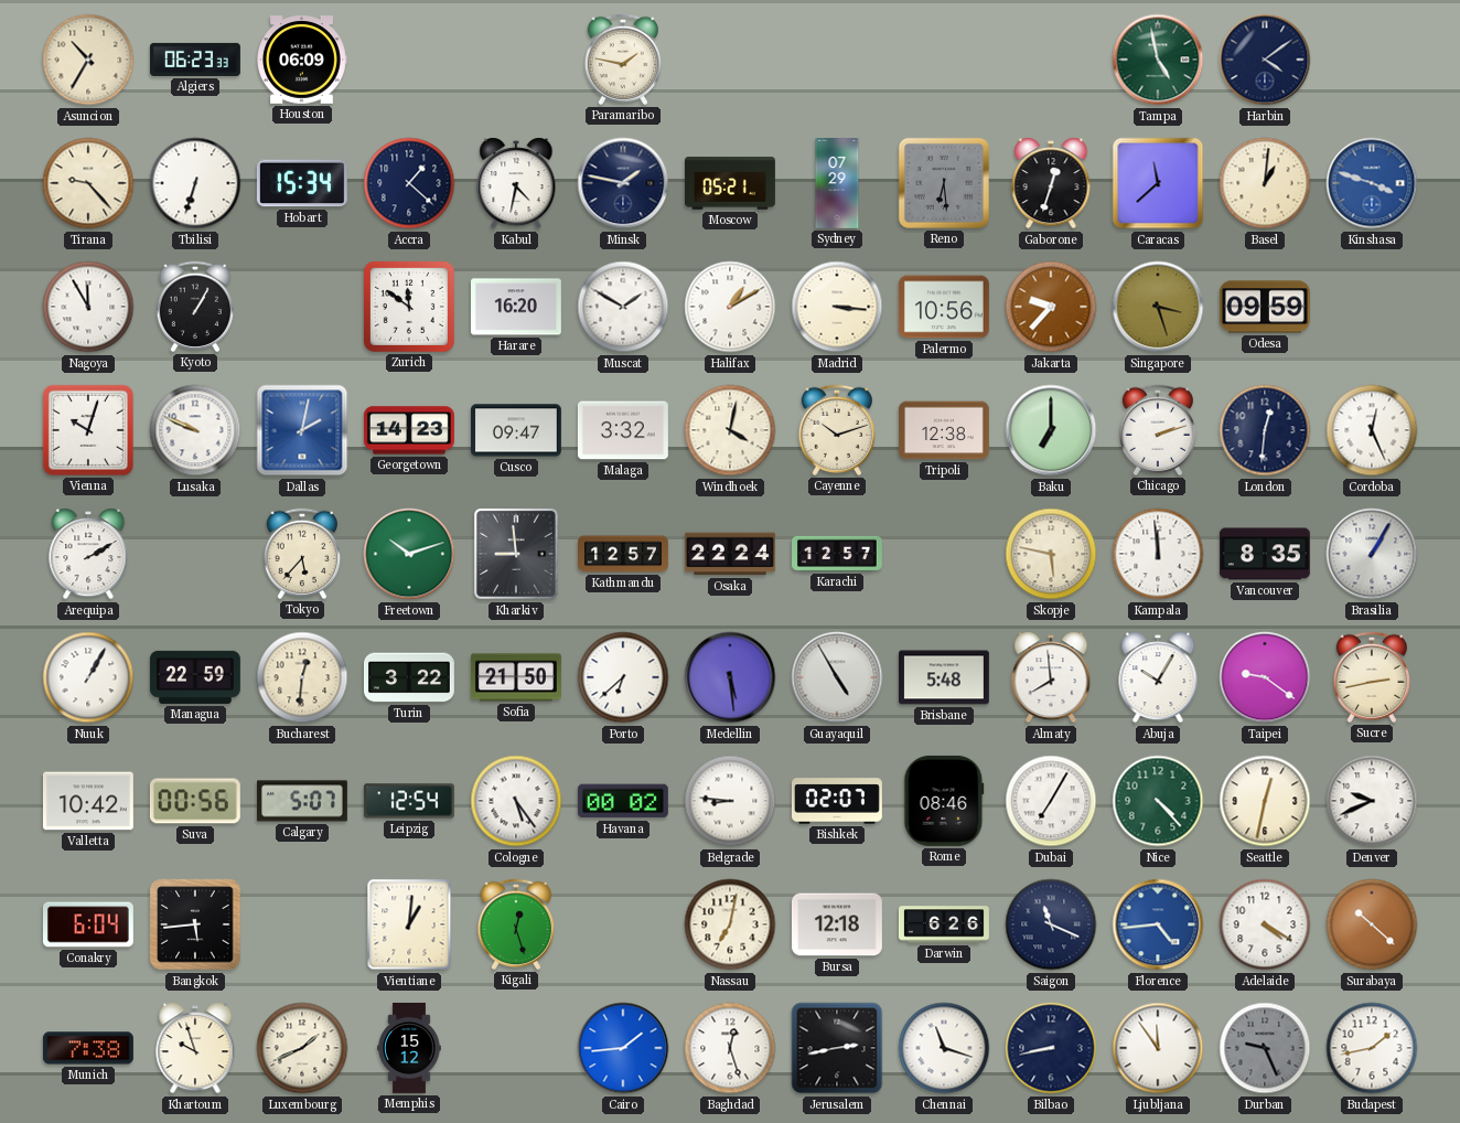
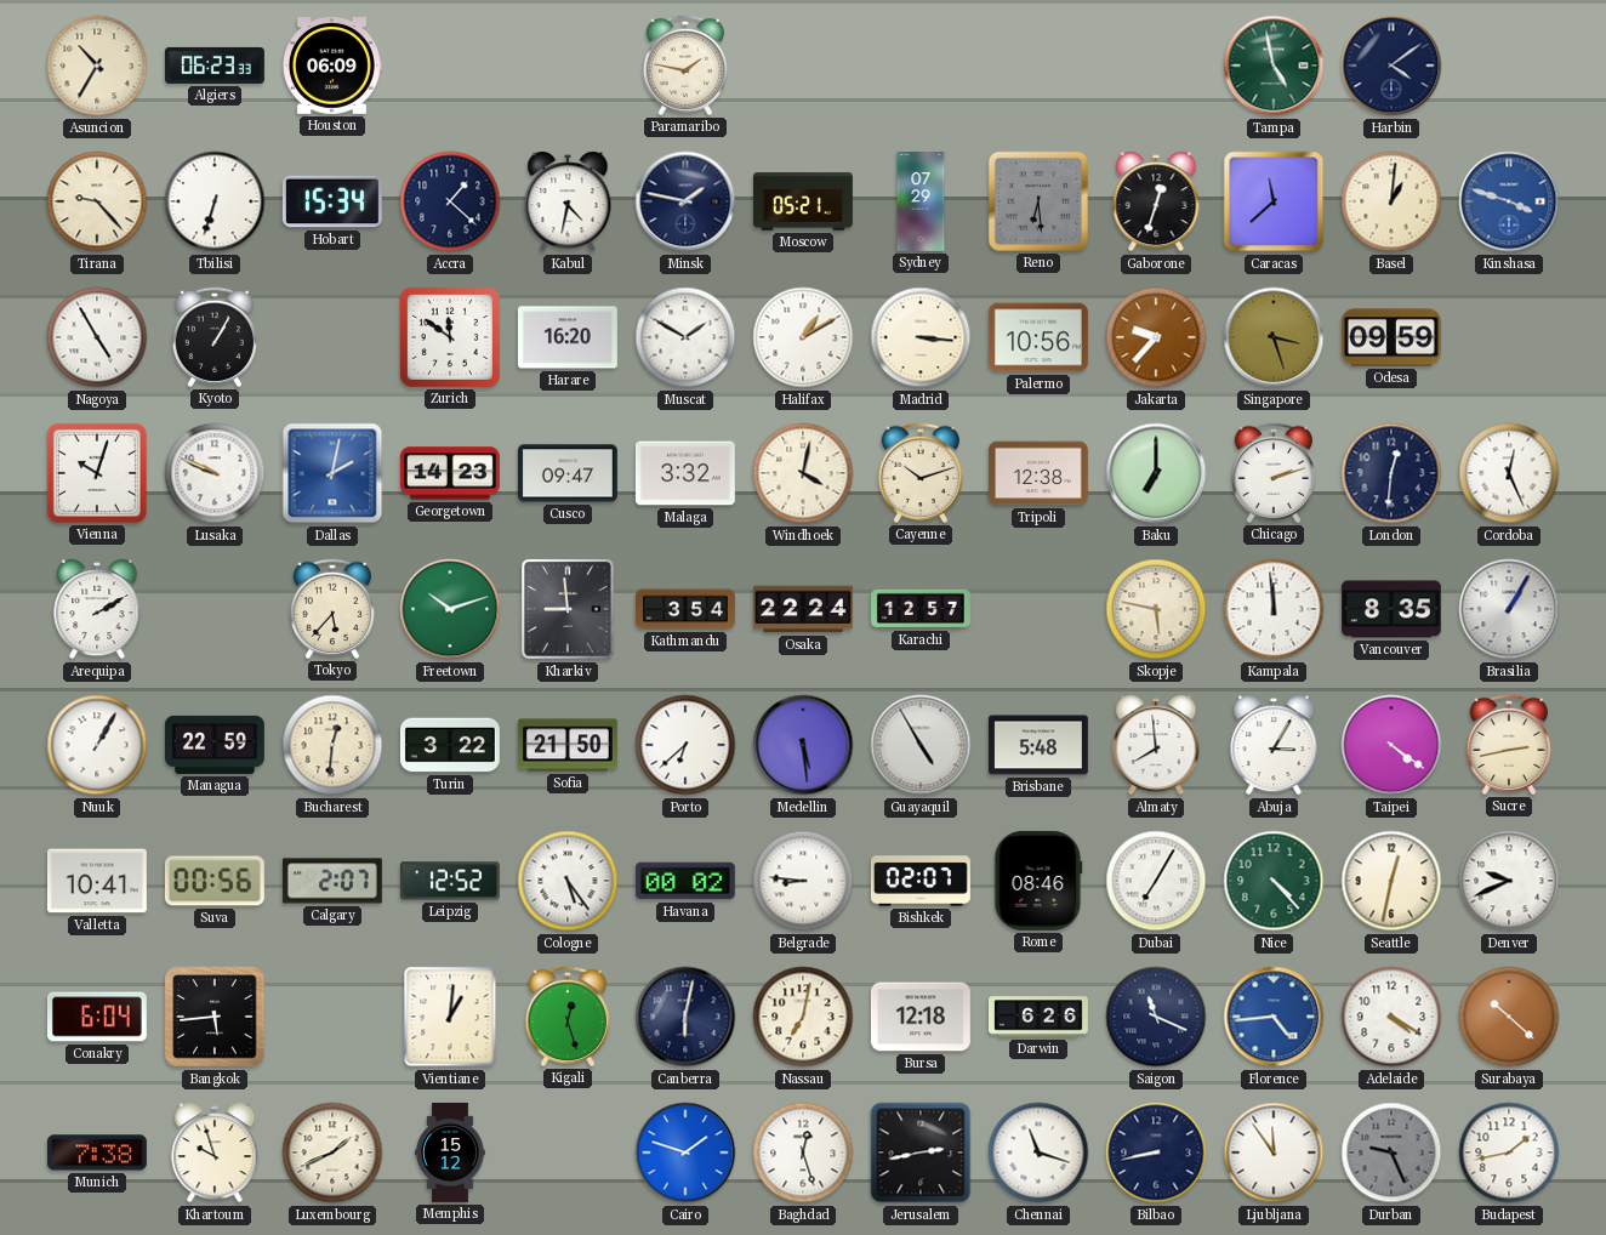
Nagoya: 11:55 -> 4:55 (97, 337)
Kathmandu: 12:57 -> 3:54 (687, 609)
Abuja: 10:05 -> 3:05 (1274, 745)
Taipei: 9:21 -> 4:21 (1391, 745)
Valletta: 10:42 -> 10:41 (97, 881)
Calgary: 5:07 -> 2:07 (332, 881)
Leipzig: 12:54 -> 12:52 (450, 881)
Canberra: none -> 6:02 (685, 1017)
Cairo: 1:44 -> 1:48 (685, 1153)
